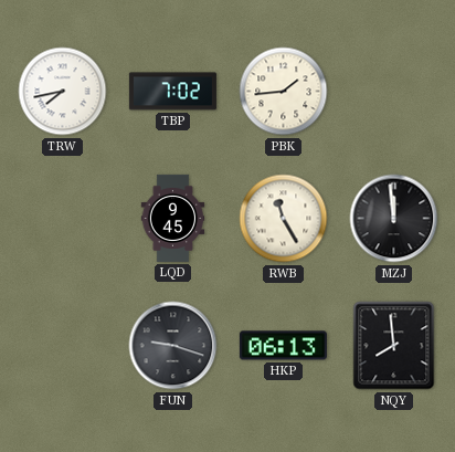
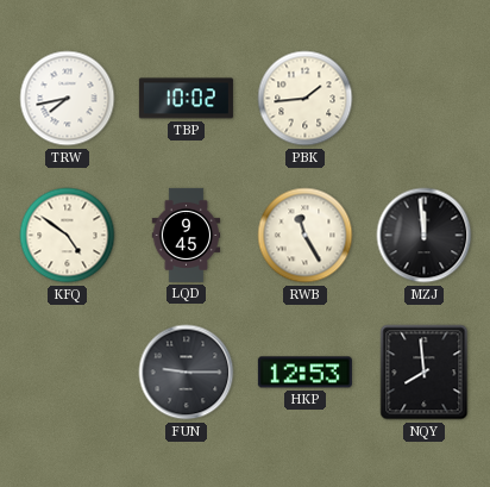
TBP: 7:02 -> 10:02 (186, 99)
KFQ: none -> 4:51 (68, 236)
FUN: 9:18 -> 9:15 (187, 373)
HKP: 06:13 -> 12:53 (304, 373)
